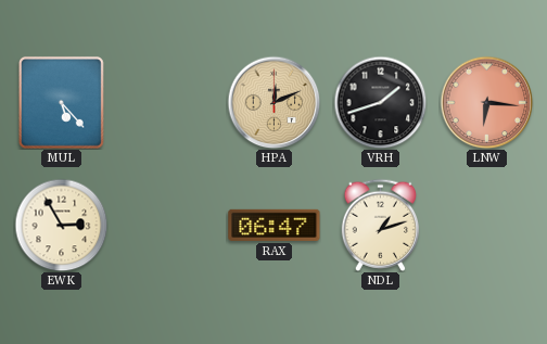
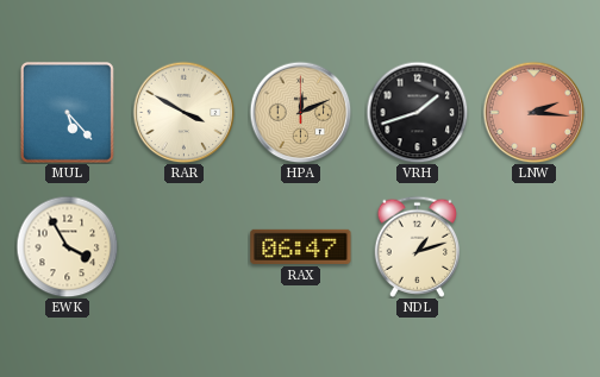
RAR: none -> 3:50 (183, 112)
LNW: 6:16 -> 2:16 (533, 112)
EWK: 2:55 -> 3:55 (67, 246)
